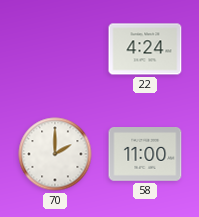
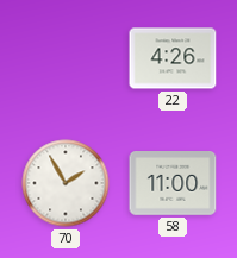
22: 4:24 -> 4:26 (173, 58)
70: 2:00 -> 1:55 (66, 183)
